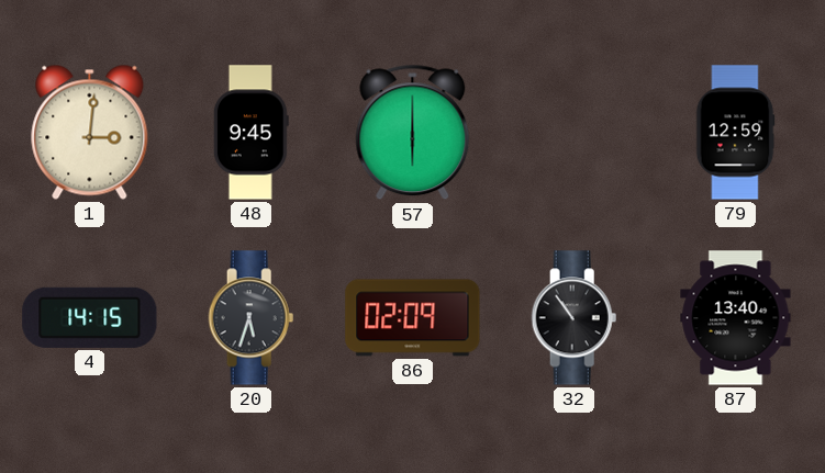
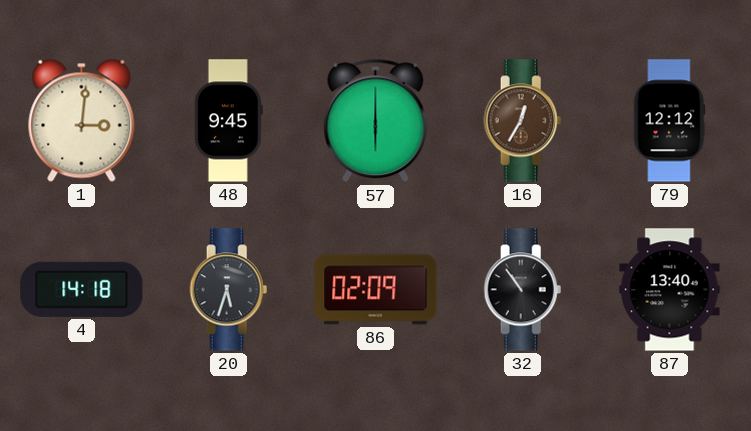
16: none -> 12:35 (523, 121)
79: 12:59 -> 12:12 (669, 121)
4: 14:15 -> 14:18 (82, 289)
